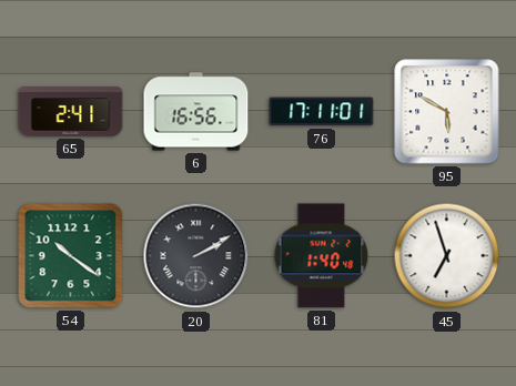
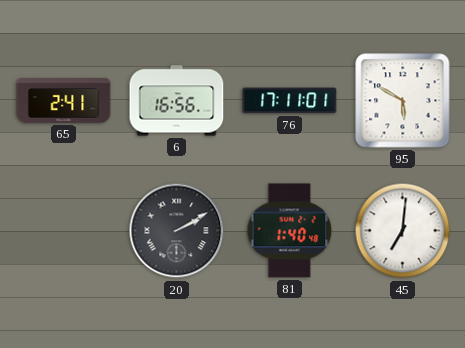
54: 10:21 -> none (71, 256)
45: 6:57 -> 7:01 (403, 231)
